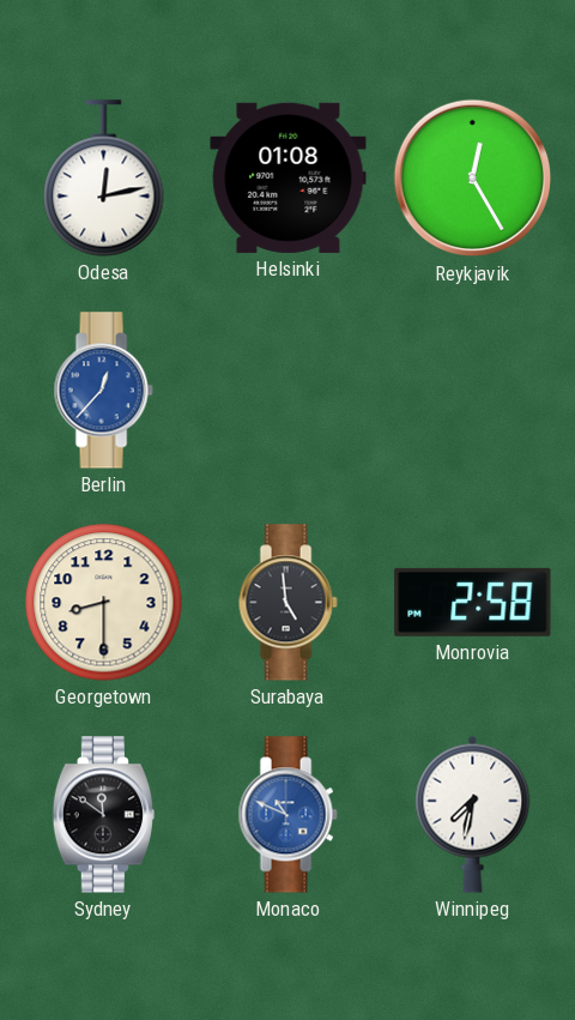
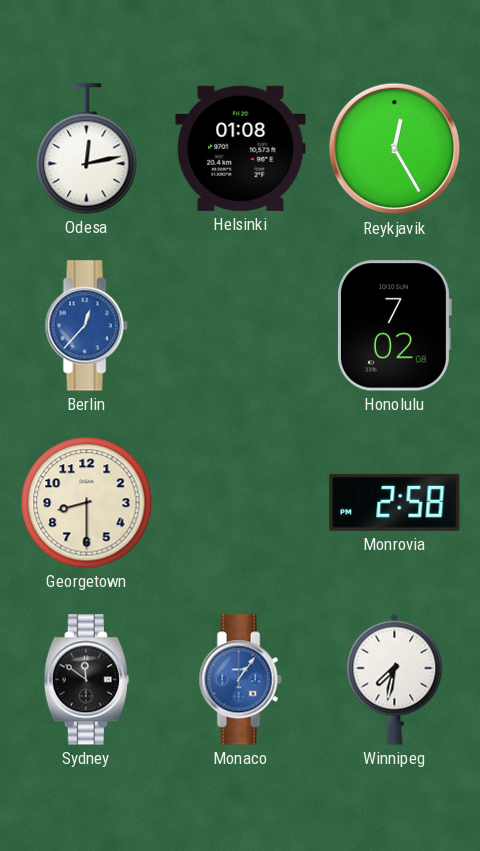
Honolulu: none -> 7:02 (394, 326)
Surabaya: 4:59 -> none (287, 603)
Monaco: 10:49 -> 1:06 (240, 680)
